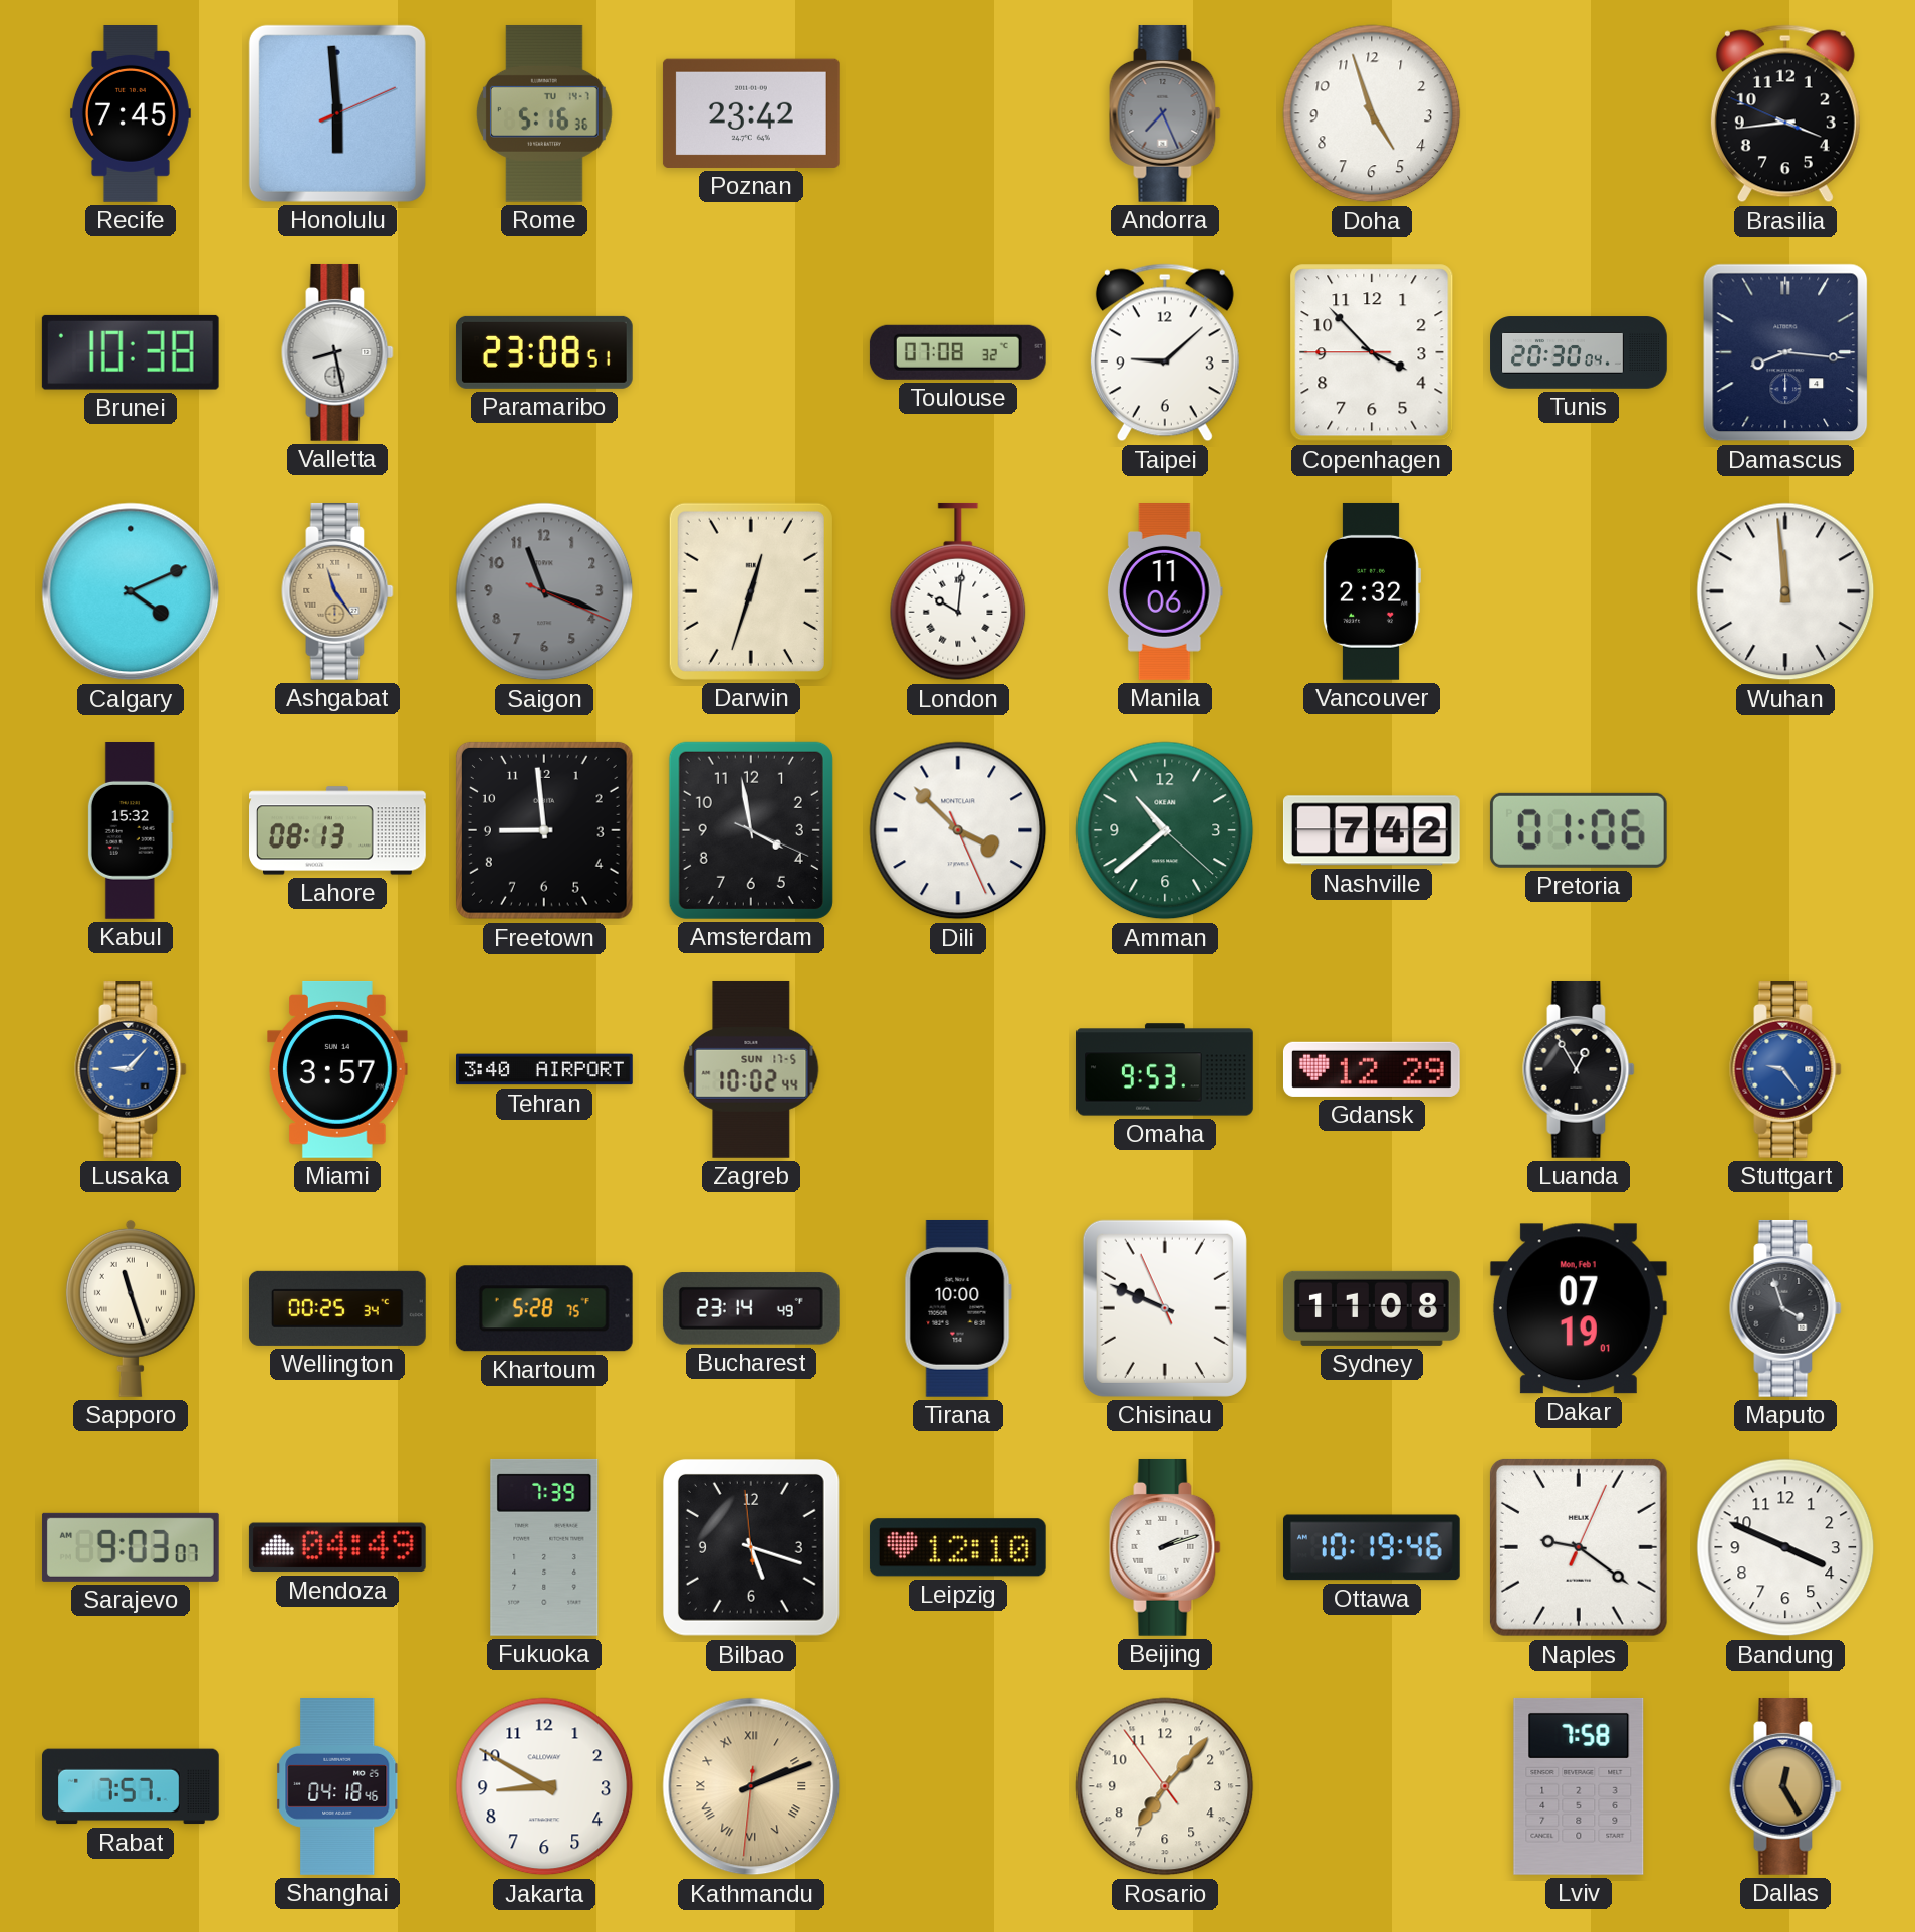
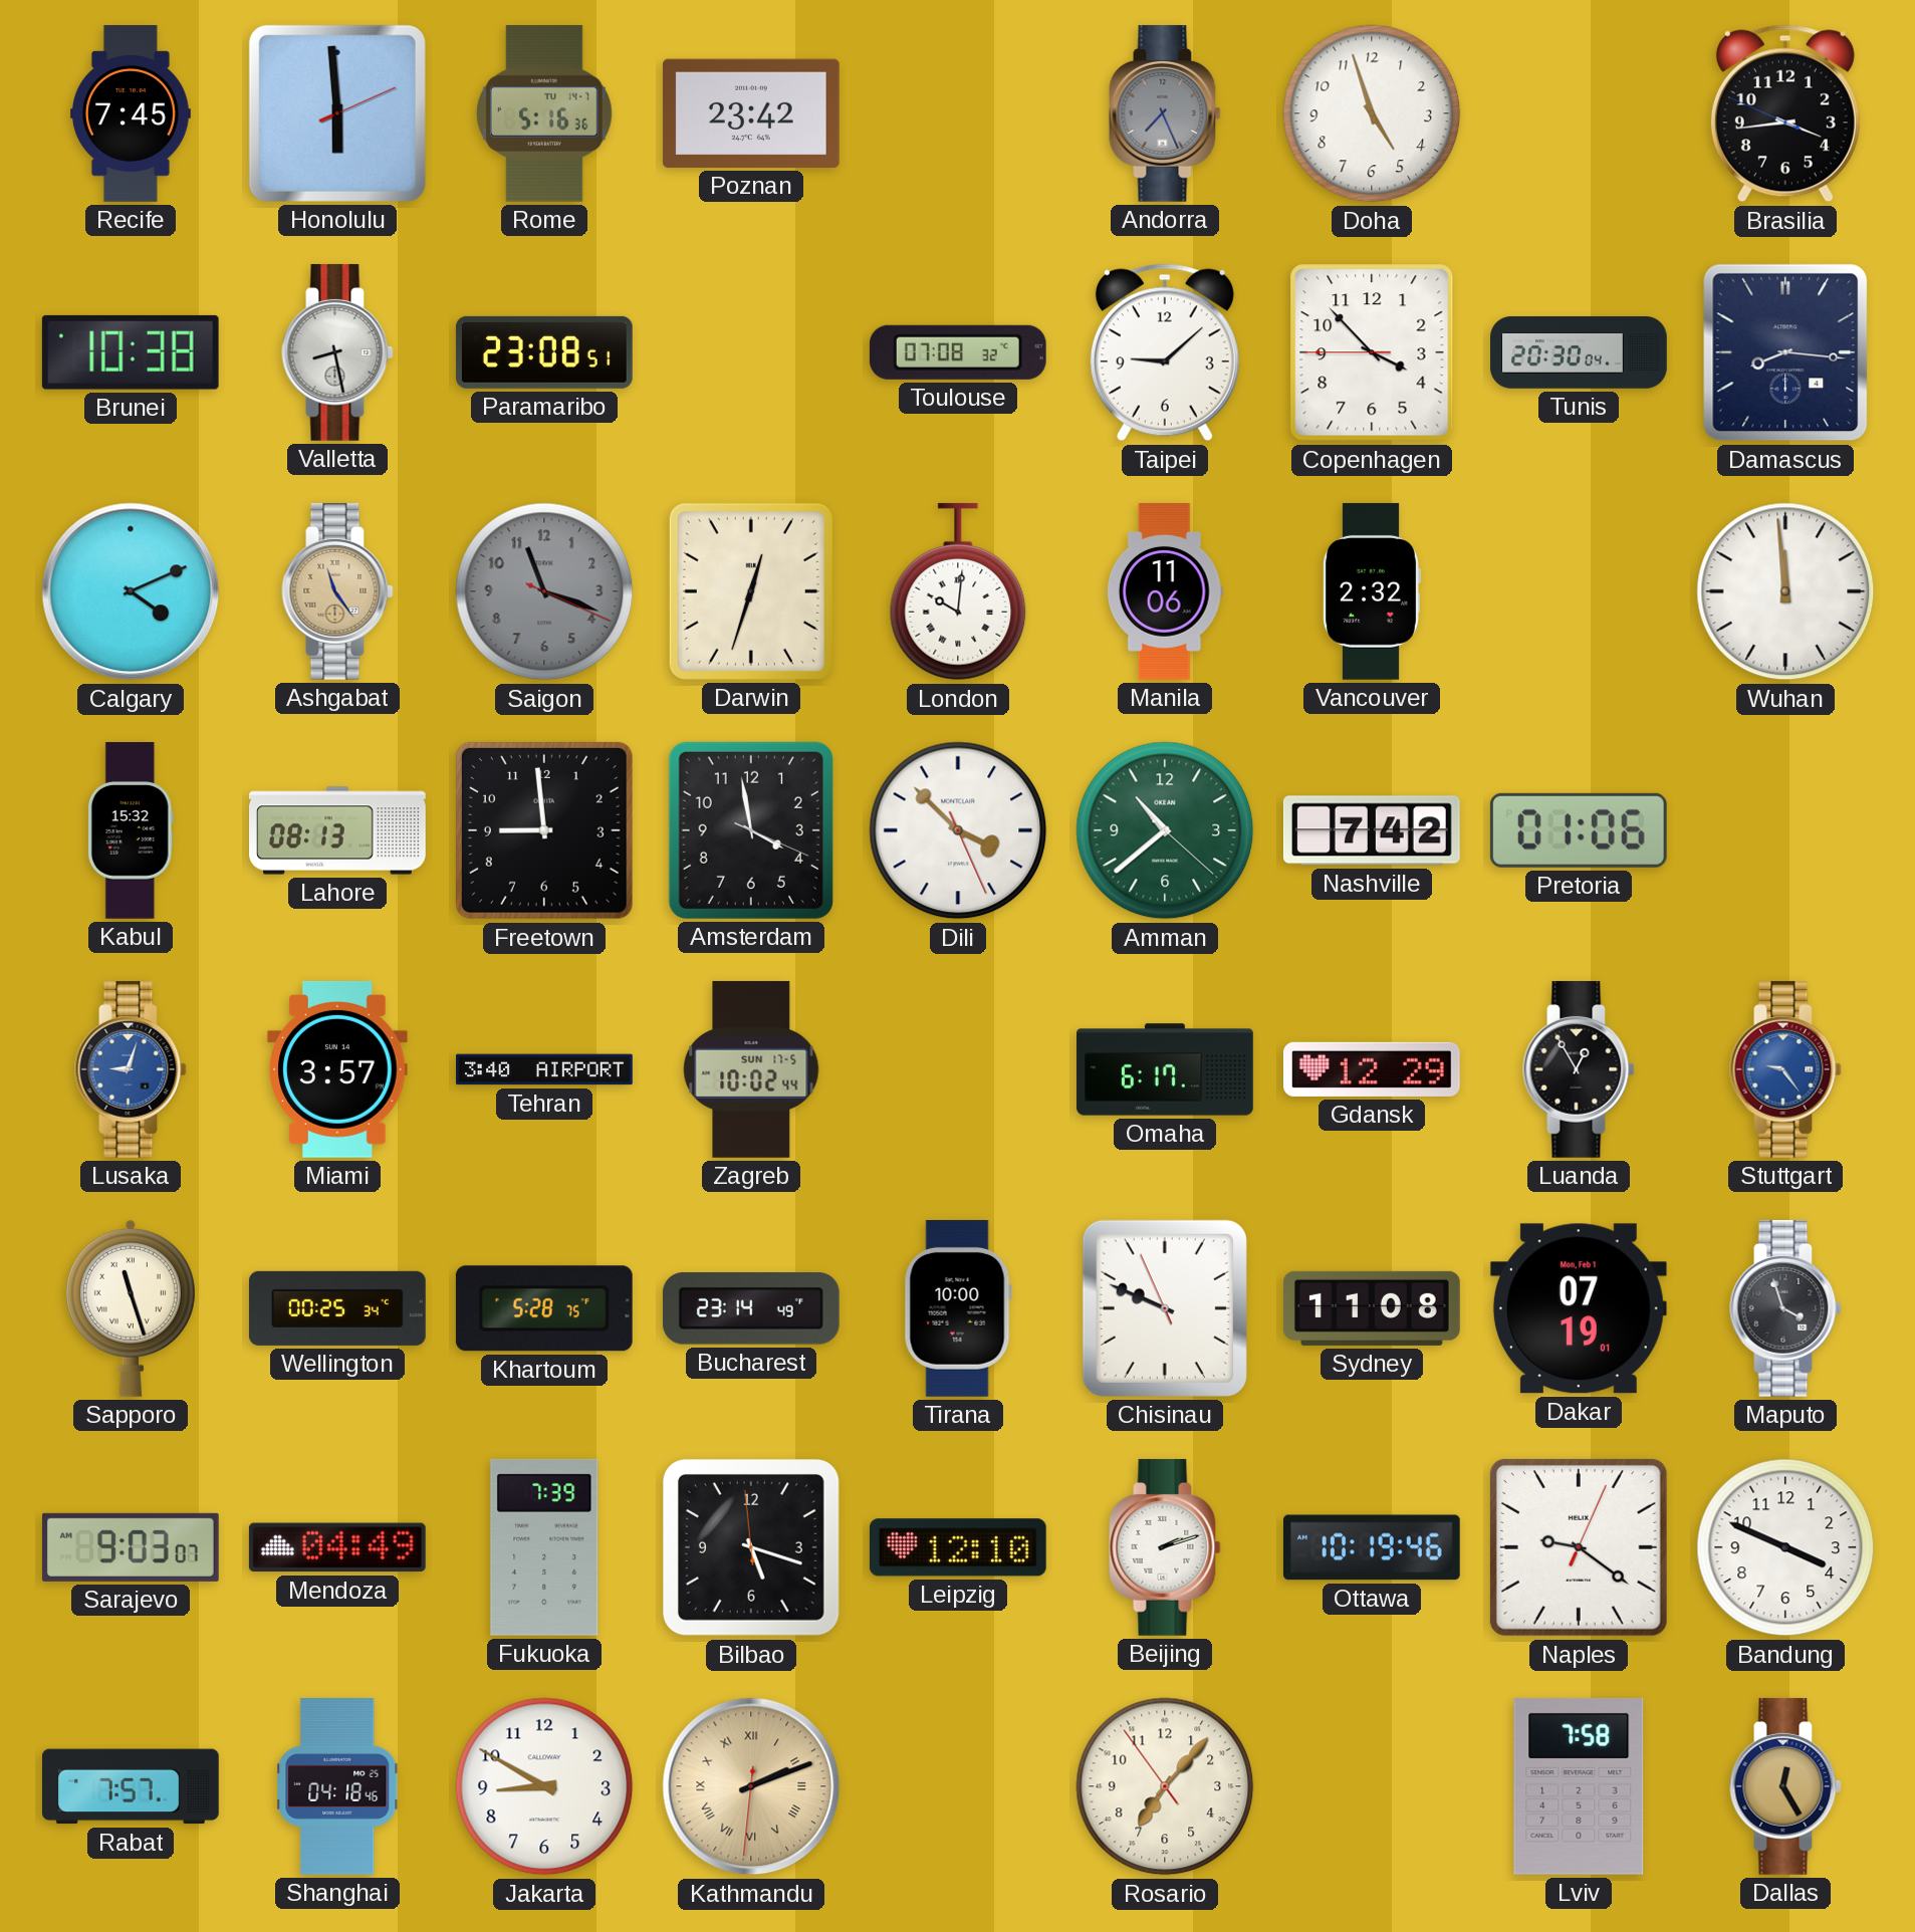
Lusaka: 9:07 -> 9:03 (131, 1069)
Omaha: 9:53 -> 6:17 (1165, 1069)
